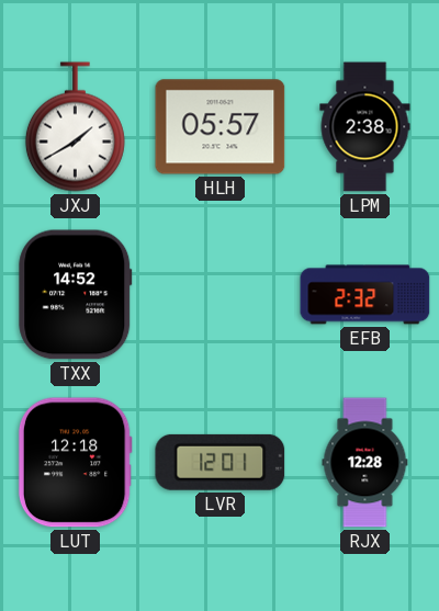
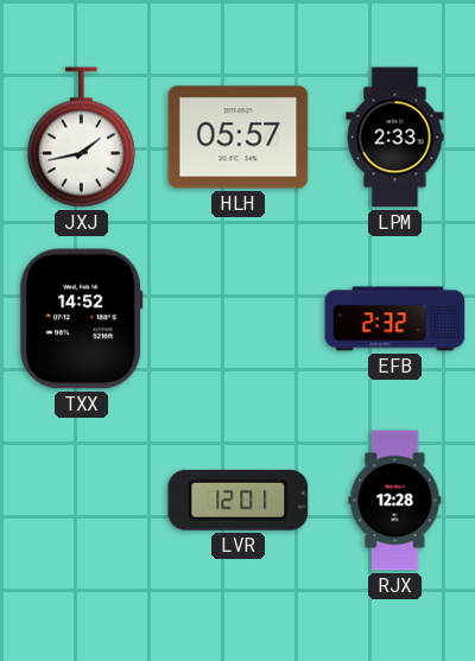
JXJ: 1:40 -> 1:43 (81, 138)
LPM: 2:38 -> 2:33 (395, 138)
LUT: 12:18 -> none (75, 463)
